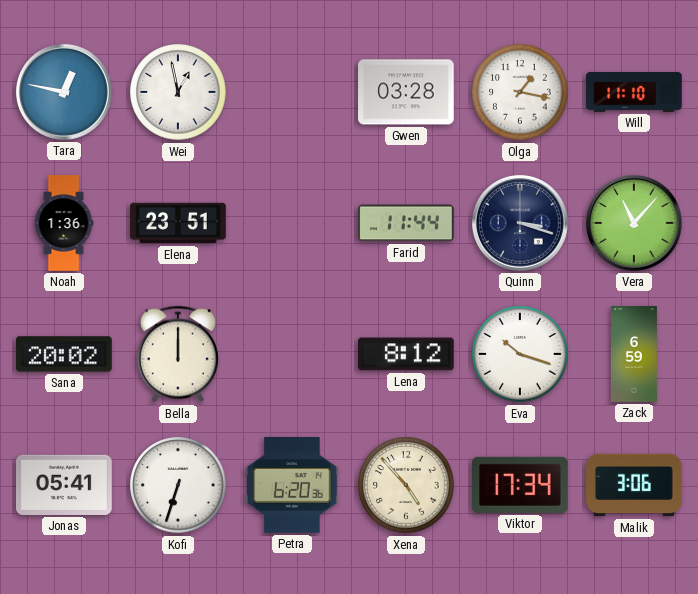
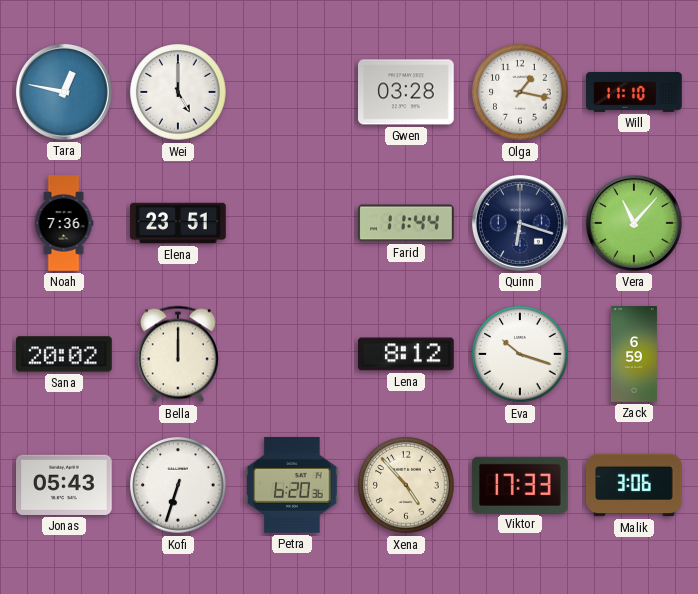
Wei: 12:58 -> 5:00 (178, 92)
Noah: 1:36 -> 7:36 (64, 223)
Quinn: 3:18 -> 6:18 (520, 223)
Jonas: 05:41 -> 05:43 (65, 485)
Viktor: 17:34 -> 17:33 (521, 485)
